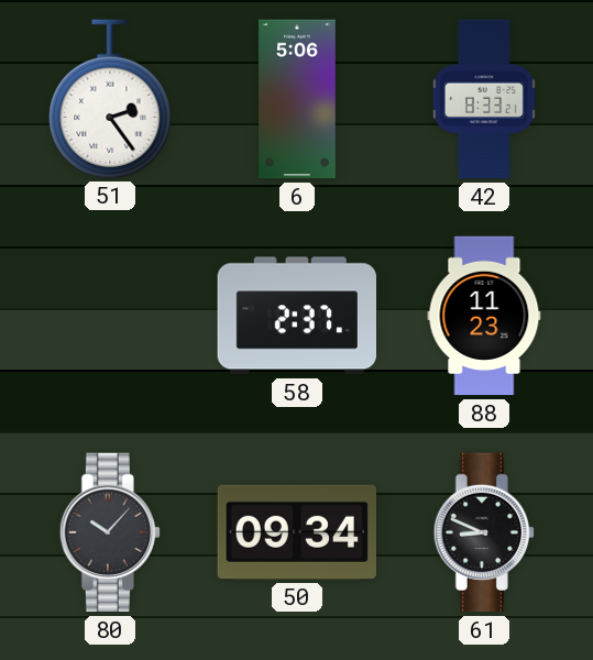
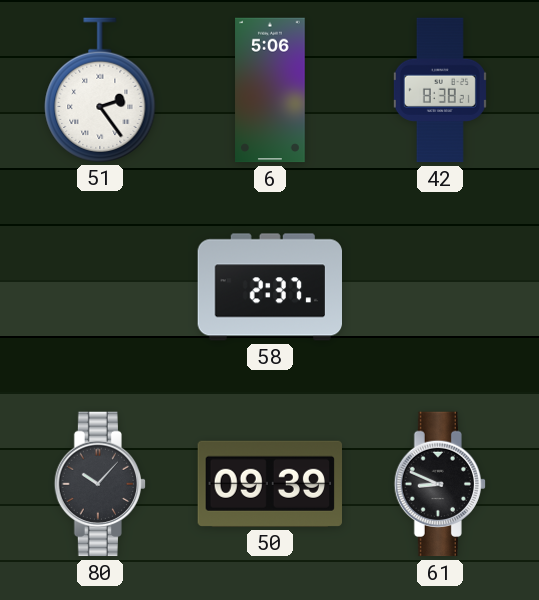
42: 8:33 -> 8:38 (440, 90)
88: 11:23 -> none (484, 316)
50: 09:34 -> 09:39 (269, 484)
